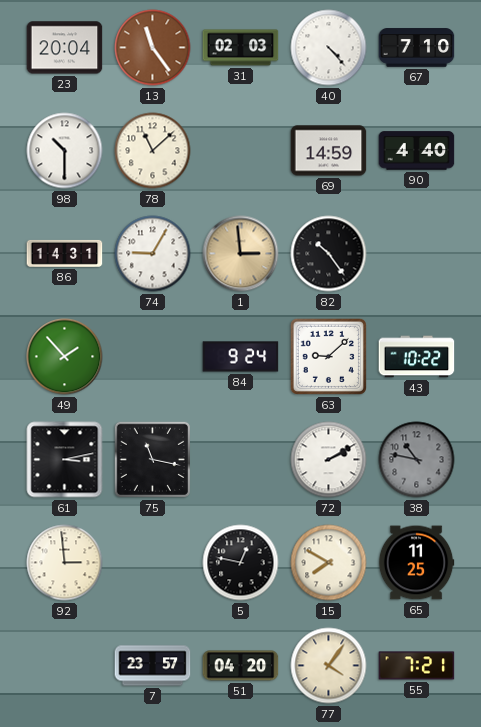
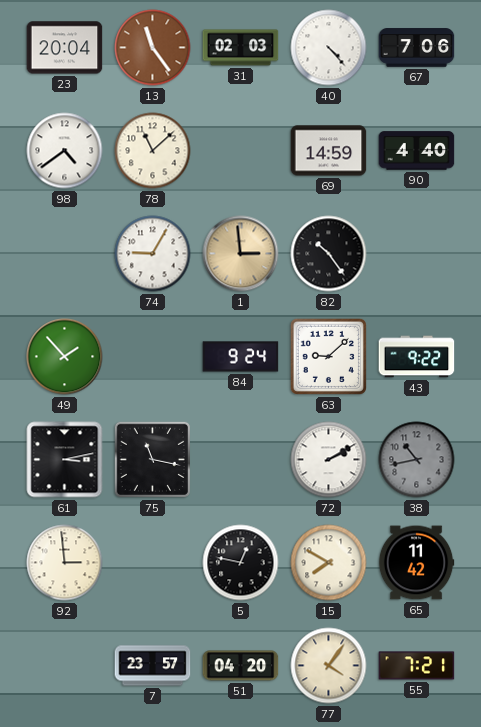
67: 7:10 -> 7:06 (417, 48)
98: 10:30 -> 4:39 (65, 151)
86: 14:31 -> none (65, 253)
43: 10:22 -> 9:22 (417, 357)
38: 10:47 -> 10:43 (417, 460)
65: 11:25 -> 11:42 (416, 563)
